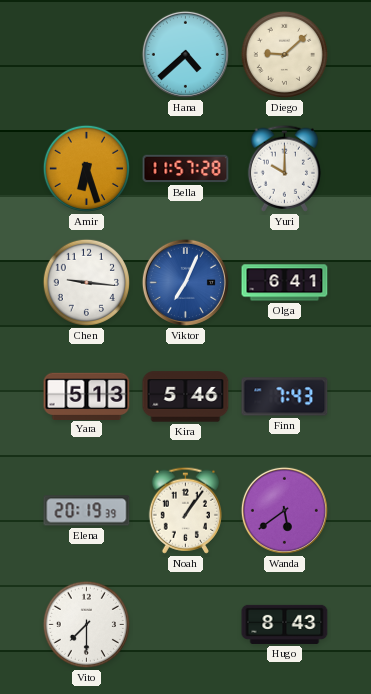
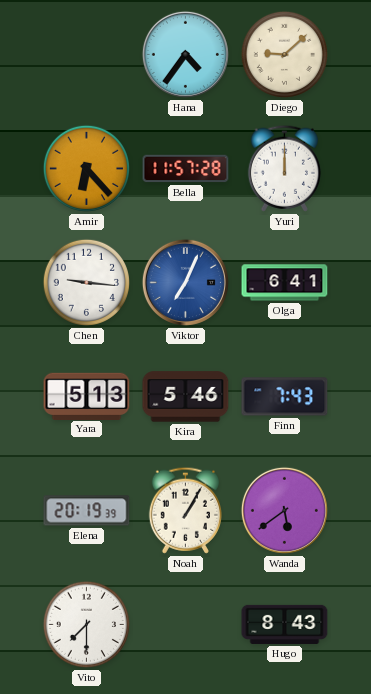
Hana: 4:38 -> 4:36 (185, 54)
Amir: 6:27 -> 6:23 (86, 168)
Yuri: 10:00 -> 12:00 (284, 168)
Noah: 1:06 -> 1:05 (185, 510)
